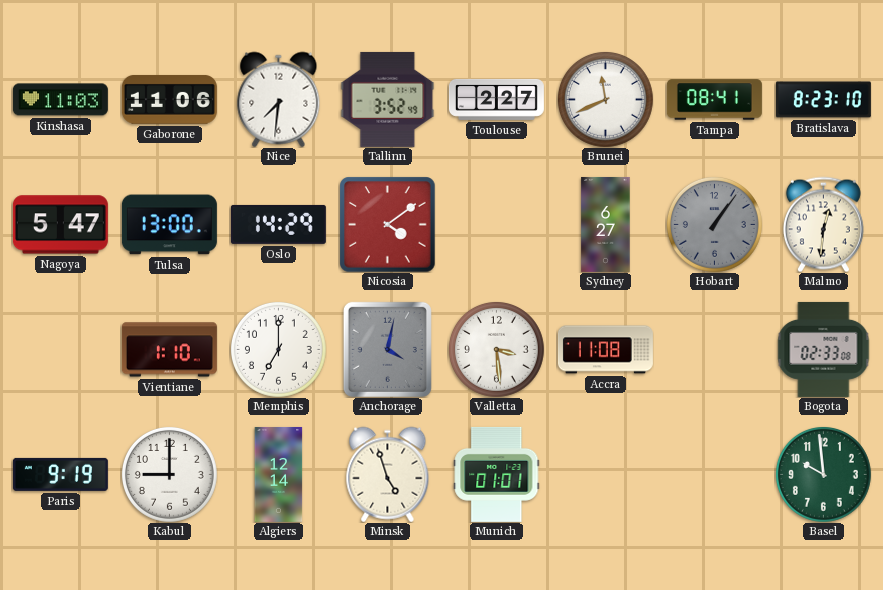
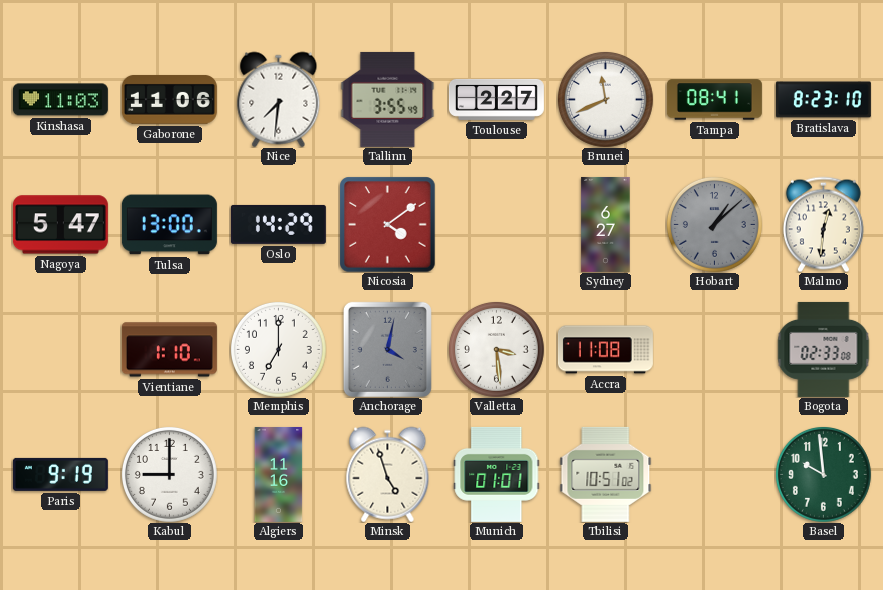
Tallinn: 3:52 -> 3:55 (388, 99)
Hobart: 1:06 -> 1:08 (714, 224)
Algiers: 12:14 -> 11:16 (279, 474)
Tbilisi: none -> 10:51 (606, 474)
